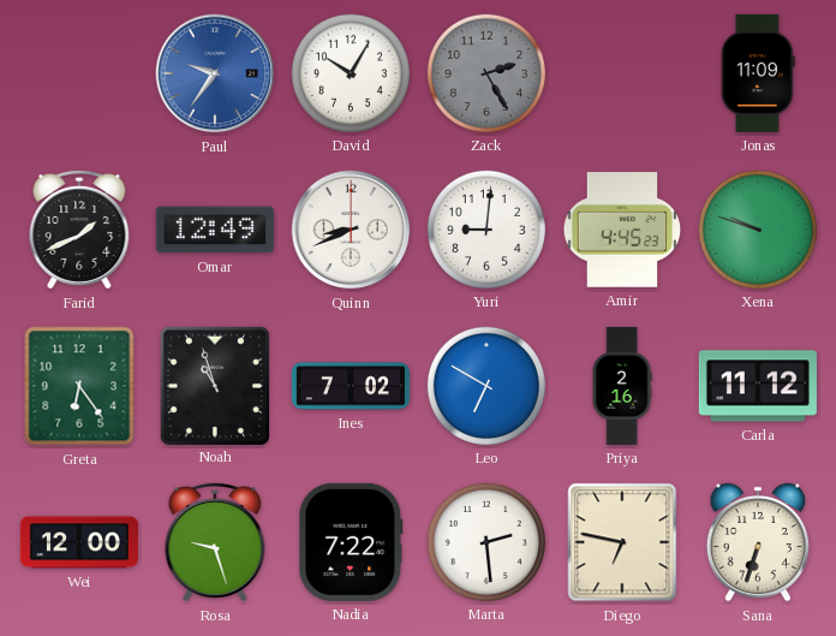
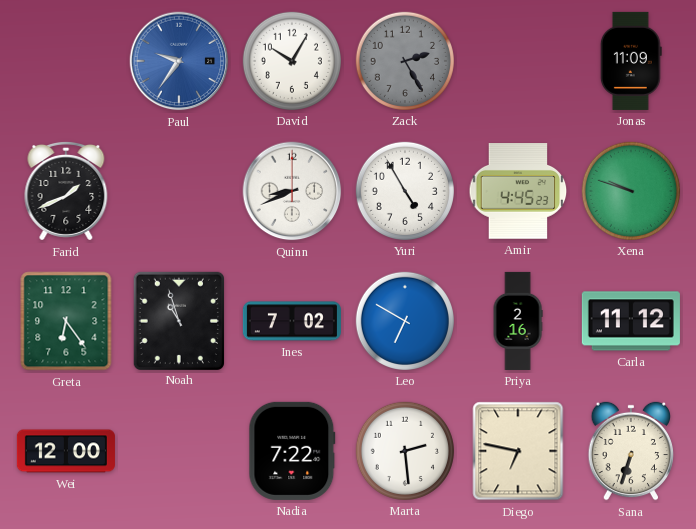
Omar: 12:49 -> none (215, 230)
Yuri: 9:01 -> 4:55 (405, 191)
Rosa: 9:27 -> none (215, 542)
